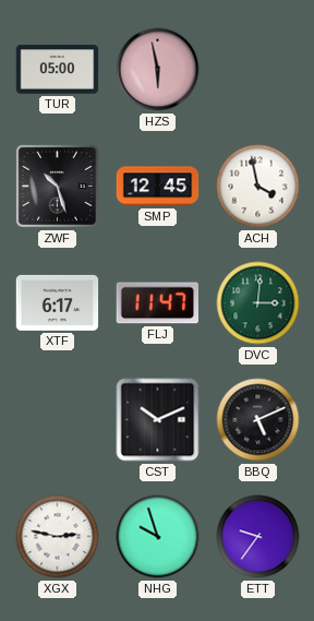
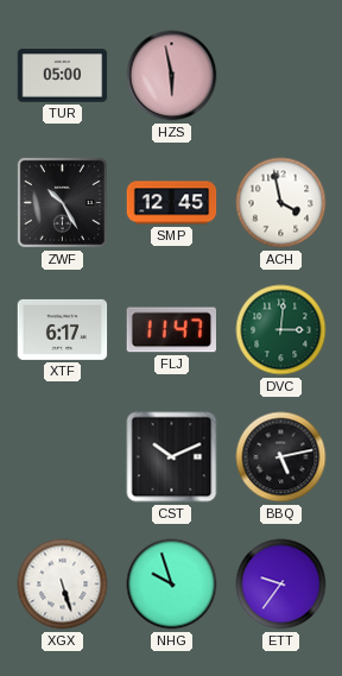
ZWF: 10:27 -> 10:25 (62, 202)
BBQ: 5:11 -> 5:13 (281, 457)
XGX: 2:47 -> 5:27 (63, 585)
